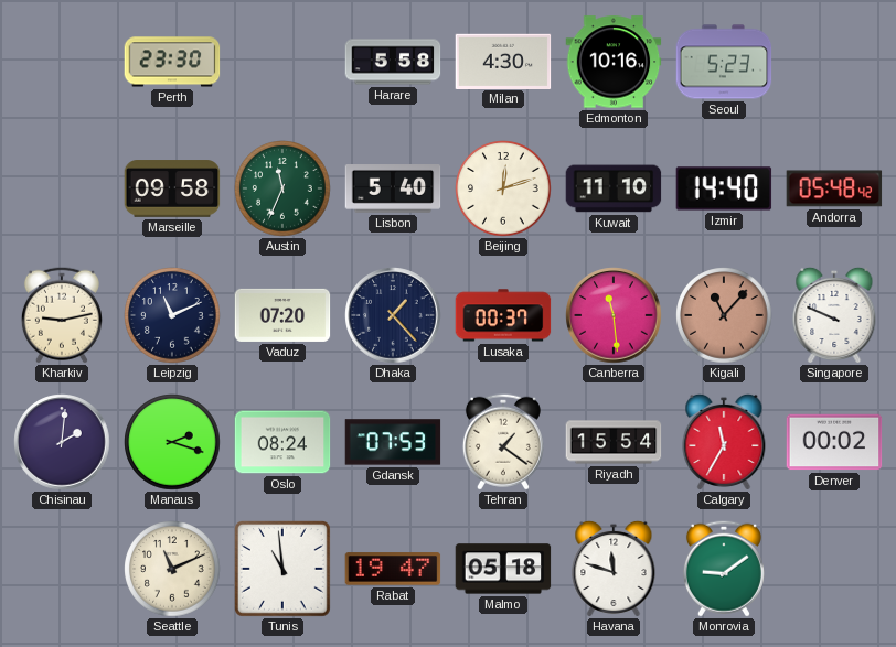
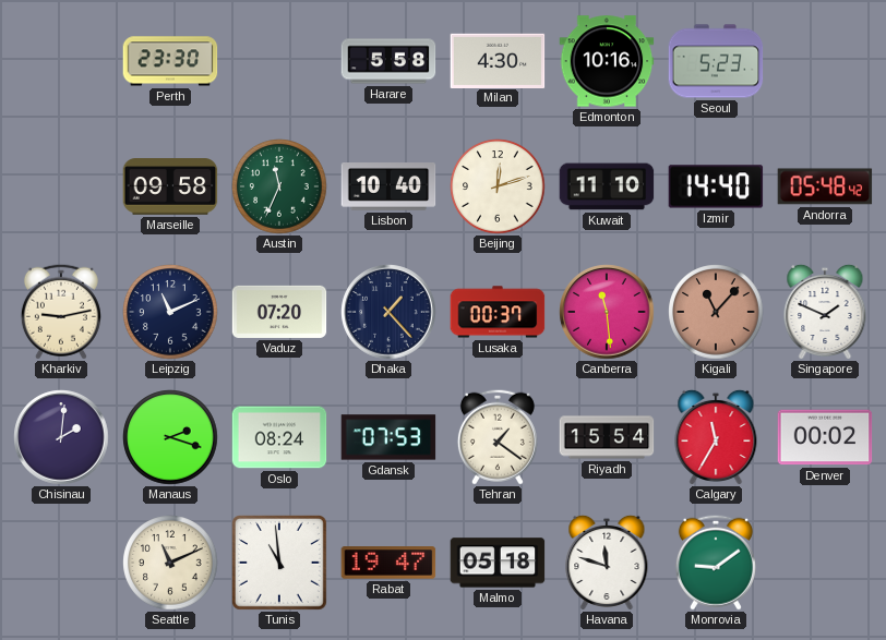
Lisbon: 5:40 -> 10:40 (388, 188)
Singapore: 9:49 -> 1:49 (825, 311)
